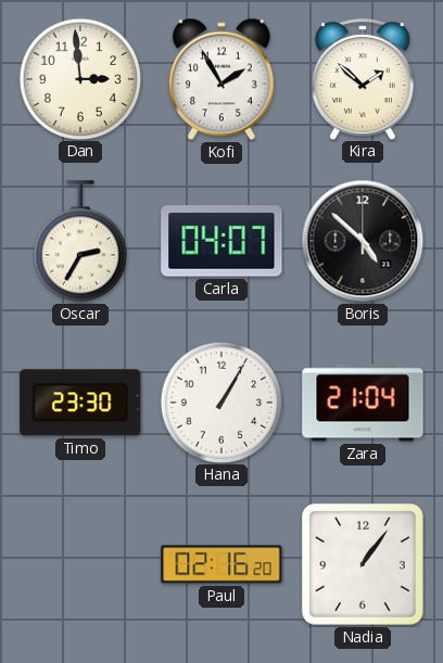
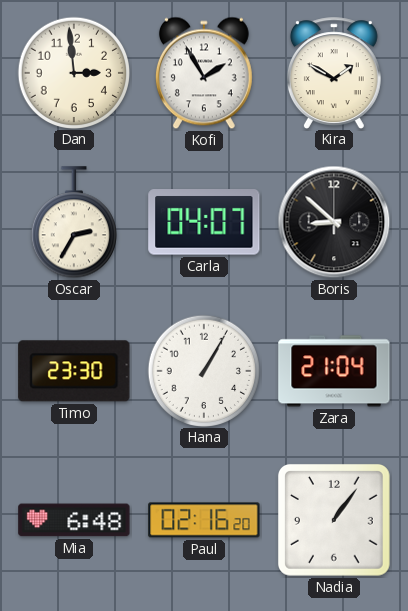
Kira: 1:52 -> 1:50 (334, 73)
Boris: 4:52 -> 8:52 (334, 222)
Mia: none -> 6:48 (74, 520)
